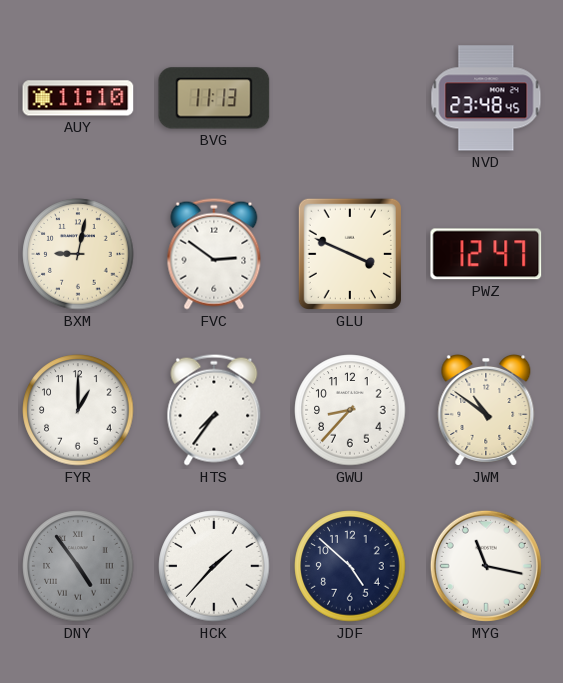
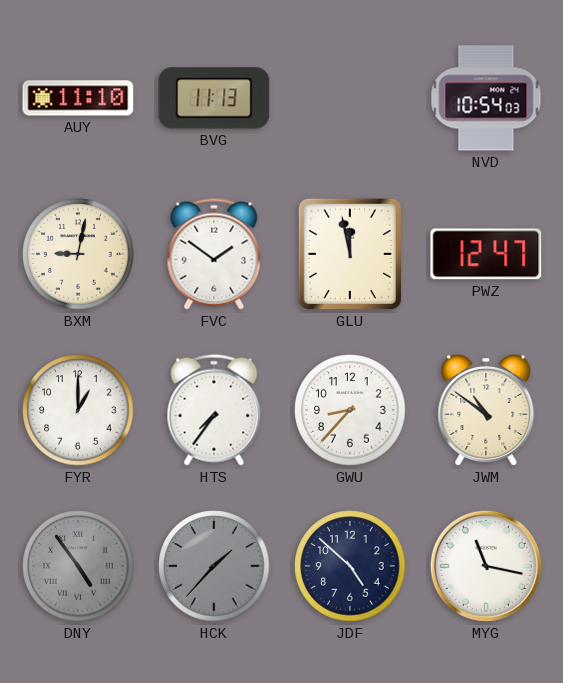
NVD: 23:48 -> 10:54 (486, 98)
FVC: 2:51 -> 1:51 (214, 254)
GLU: 3:49 -> 11:58 (350, 254)
HCK dial: white -> grey (214, 566)
